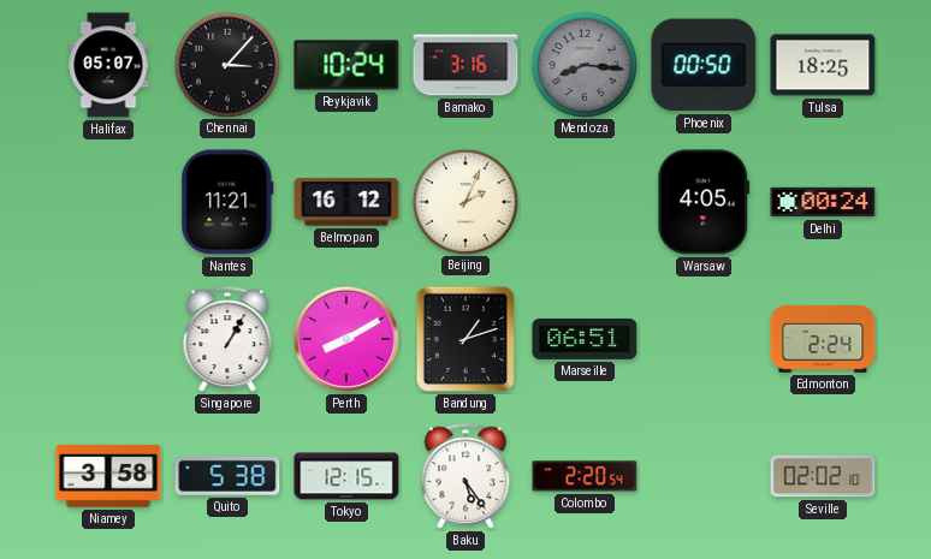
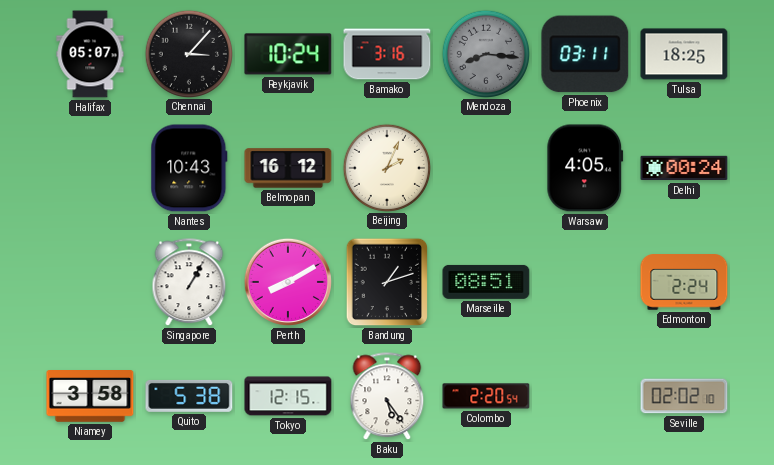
Phoenix: 00:50 -> 03:11 (585, 54)
Nantes: 11:21 -> 10:43 (189, 168)
Marseille: 06:51 -> 08:51 (486, 282)
